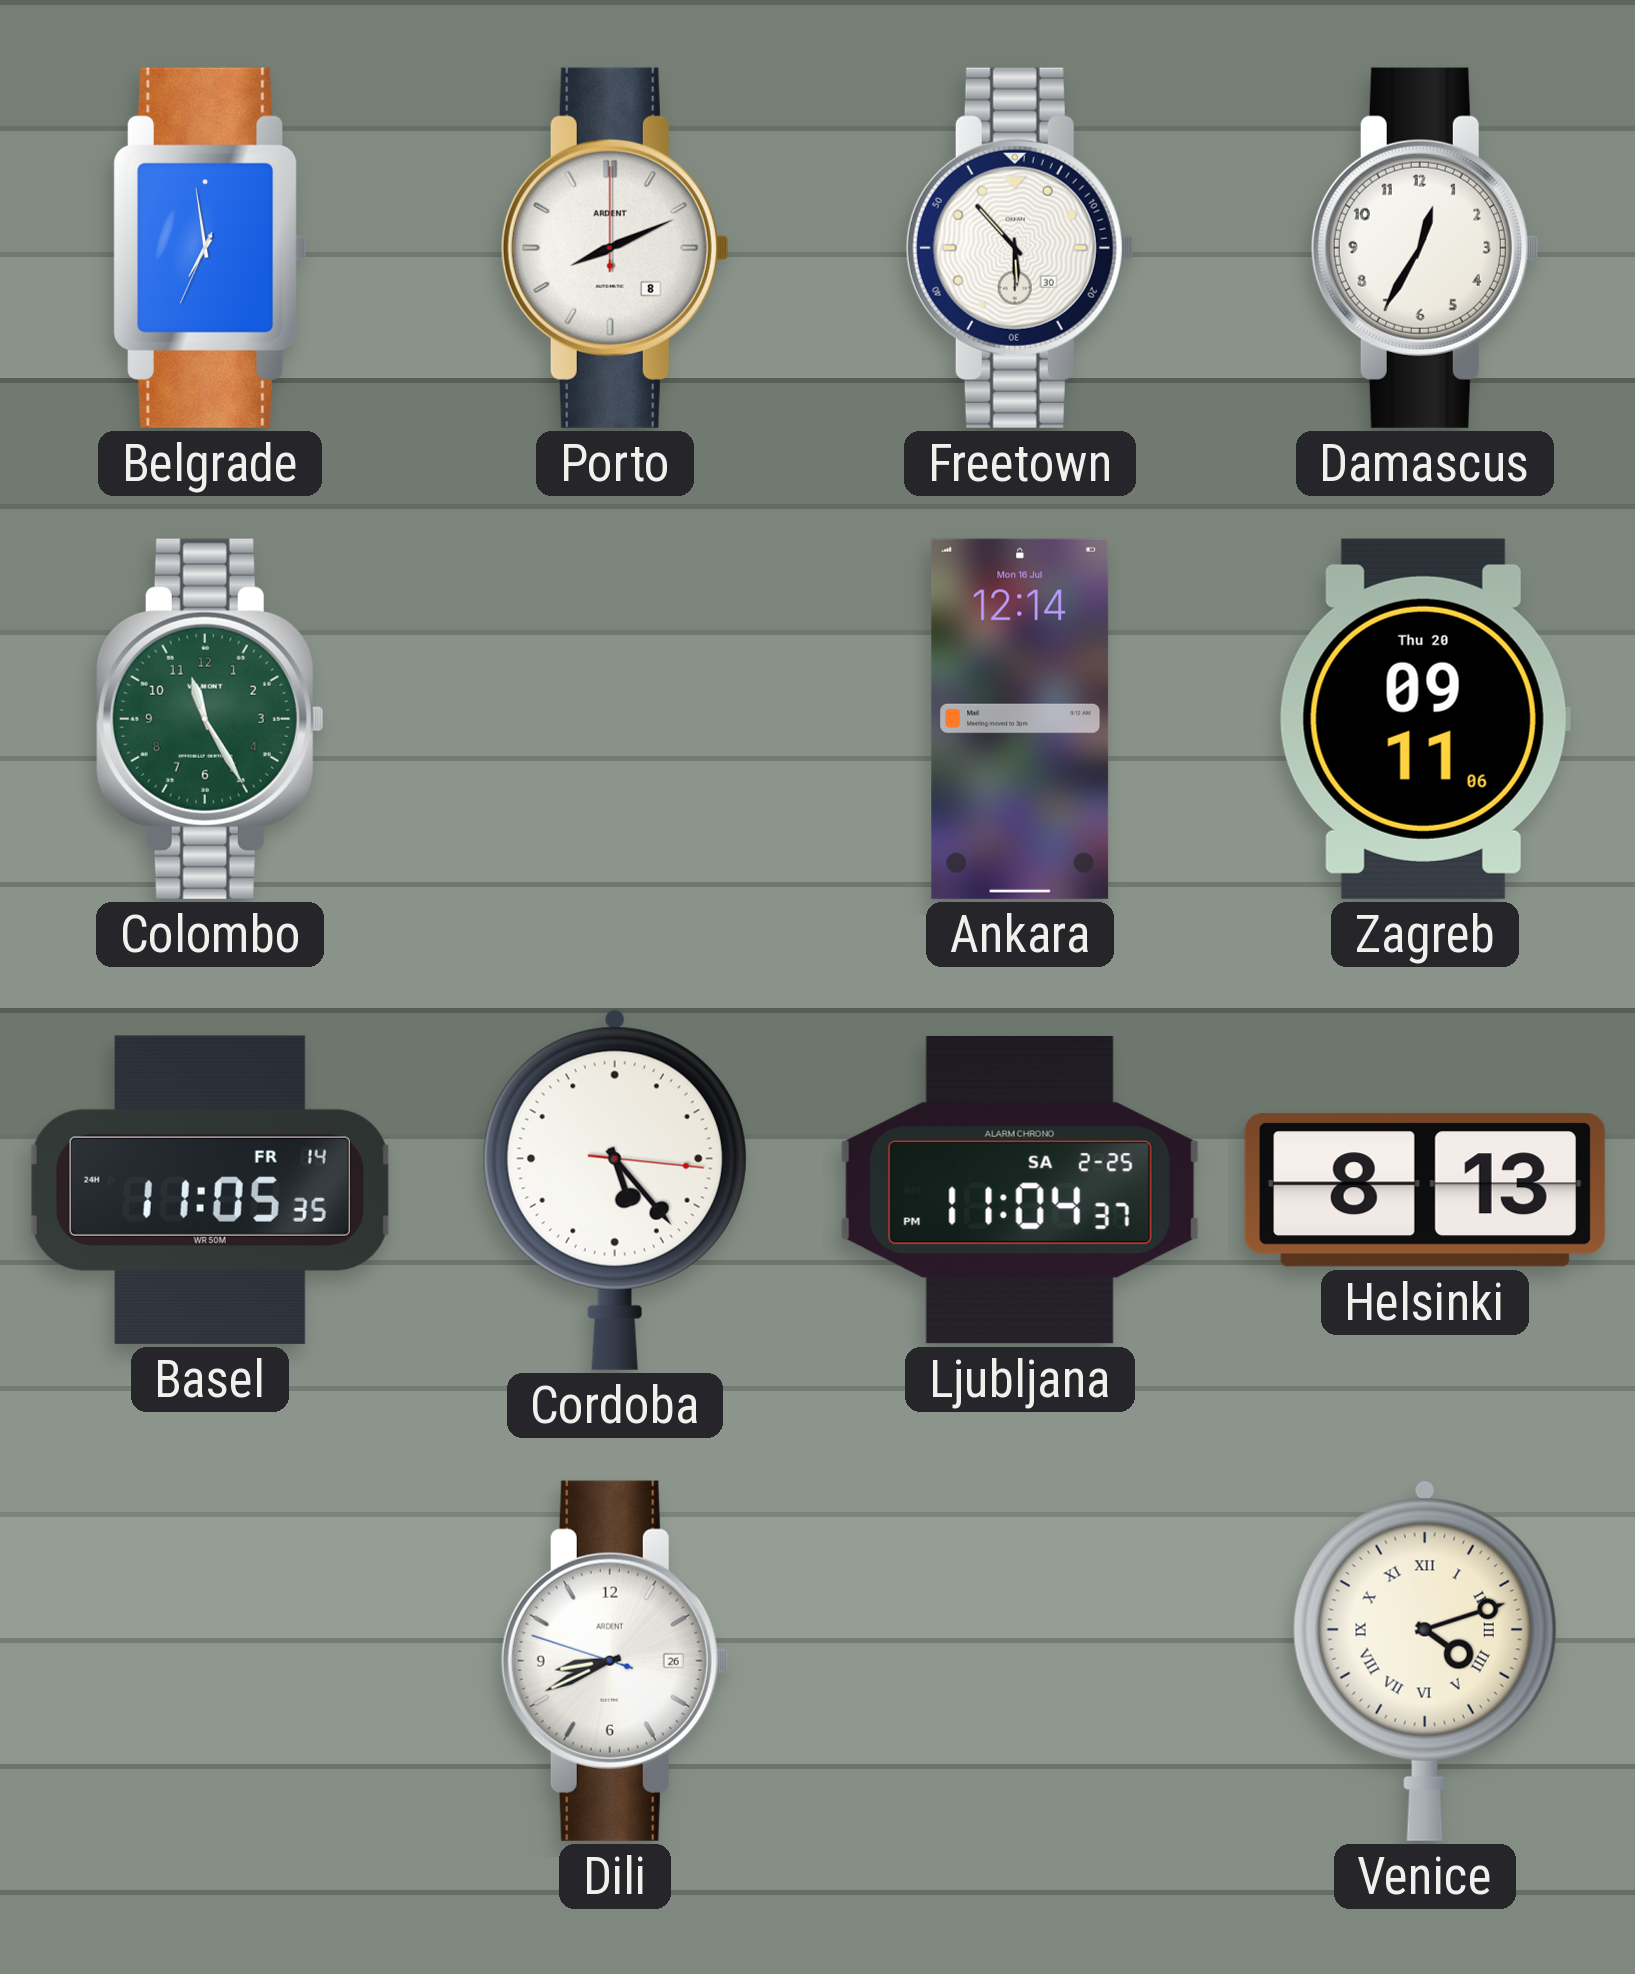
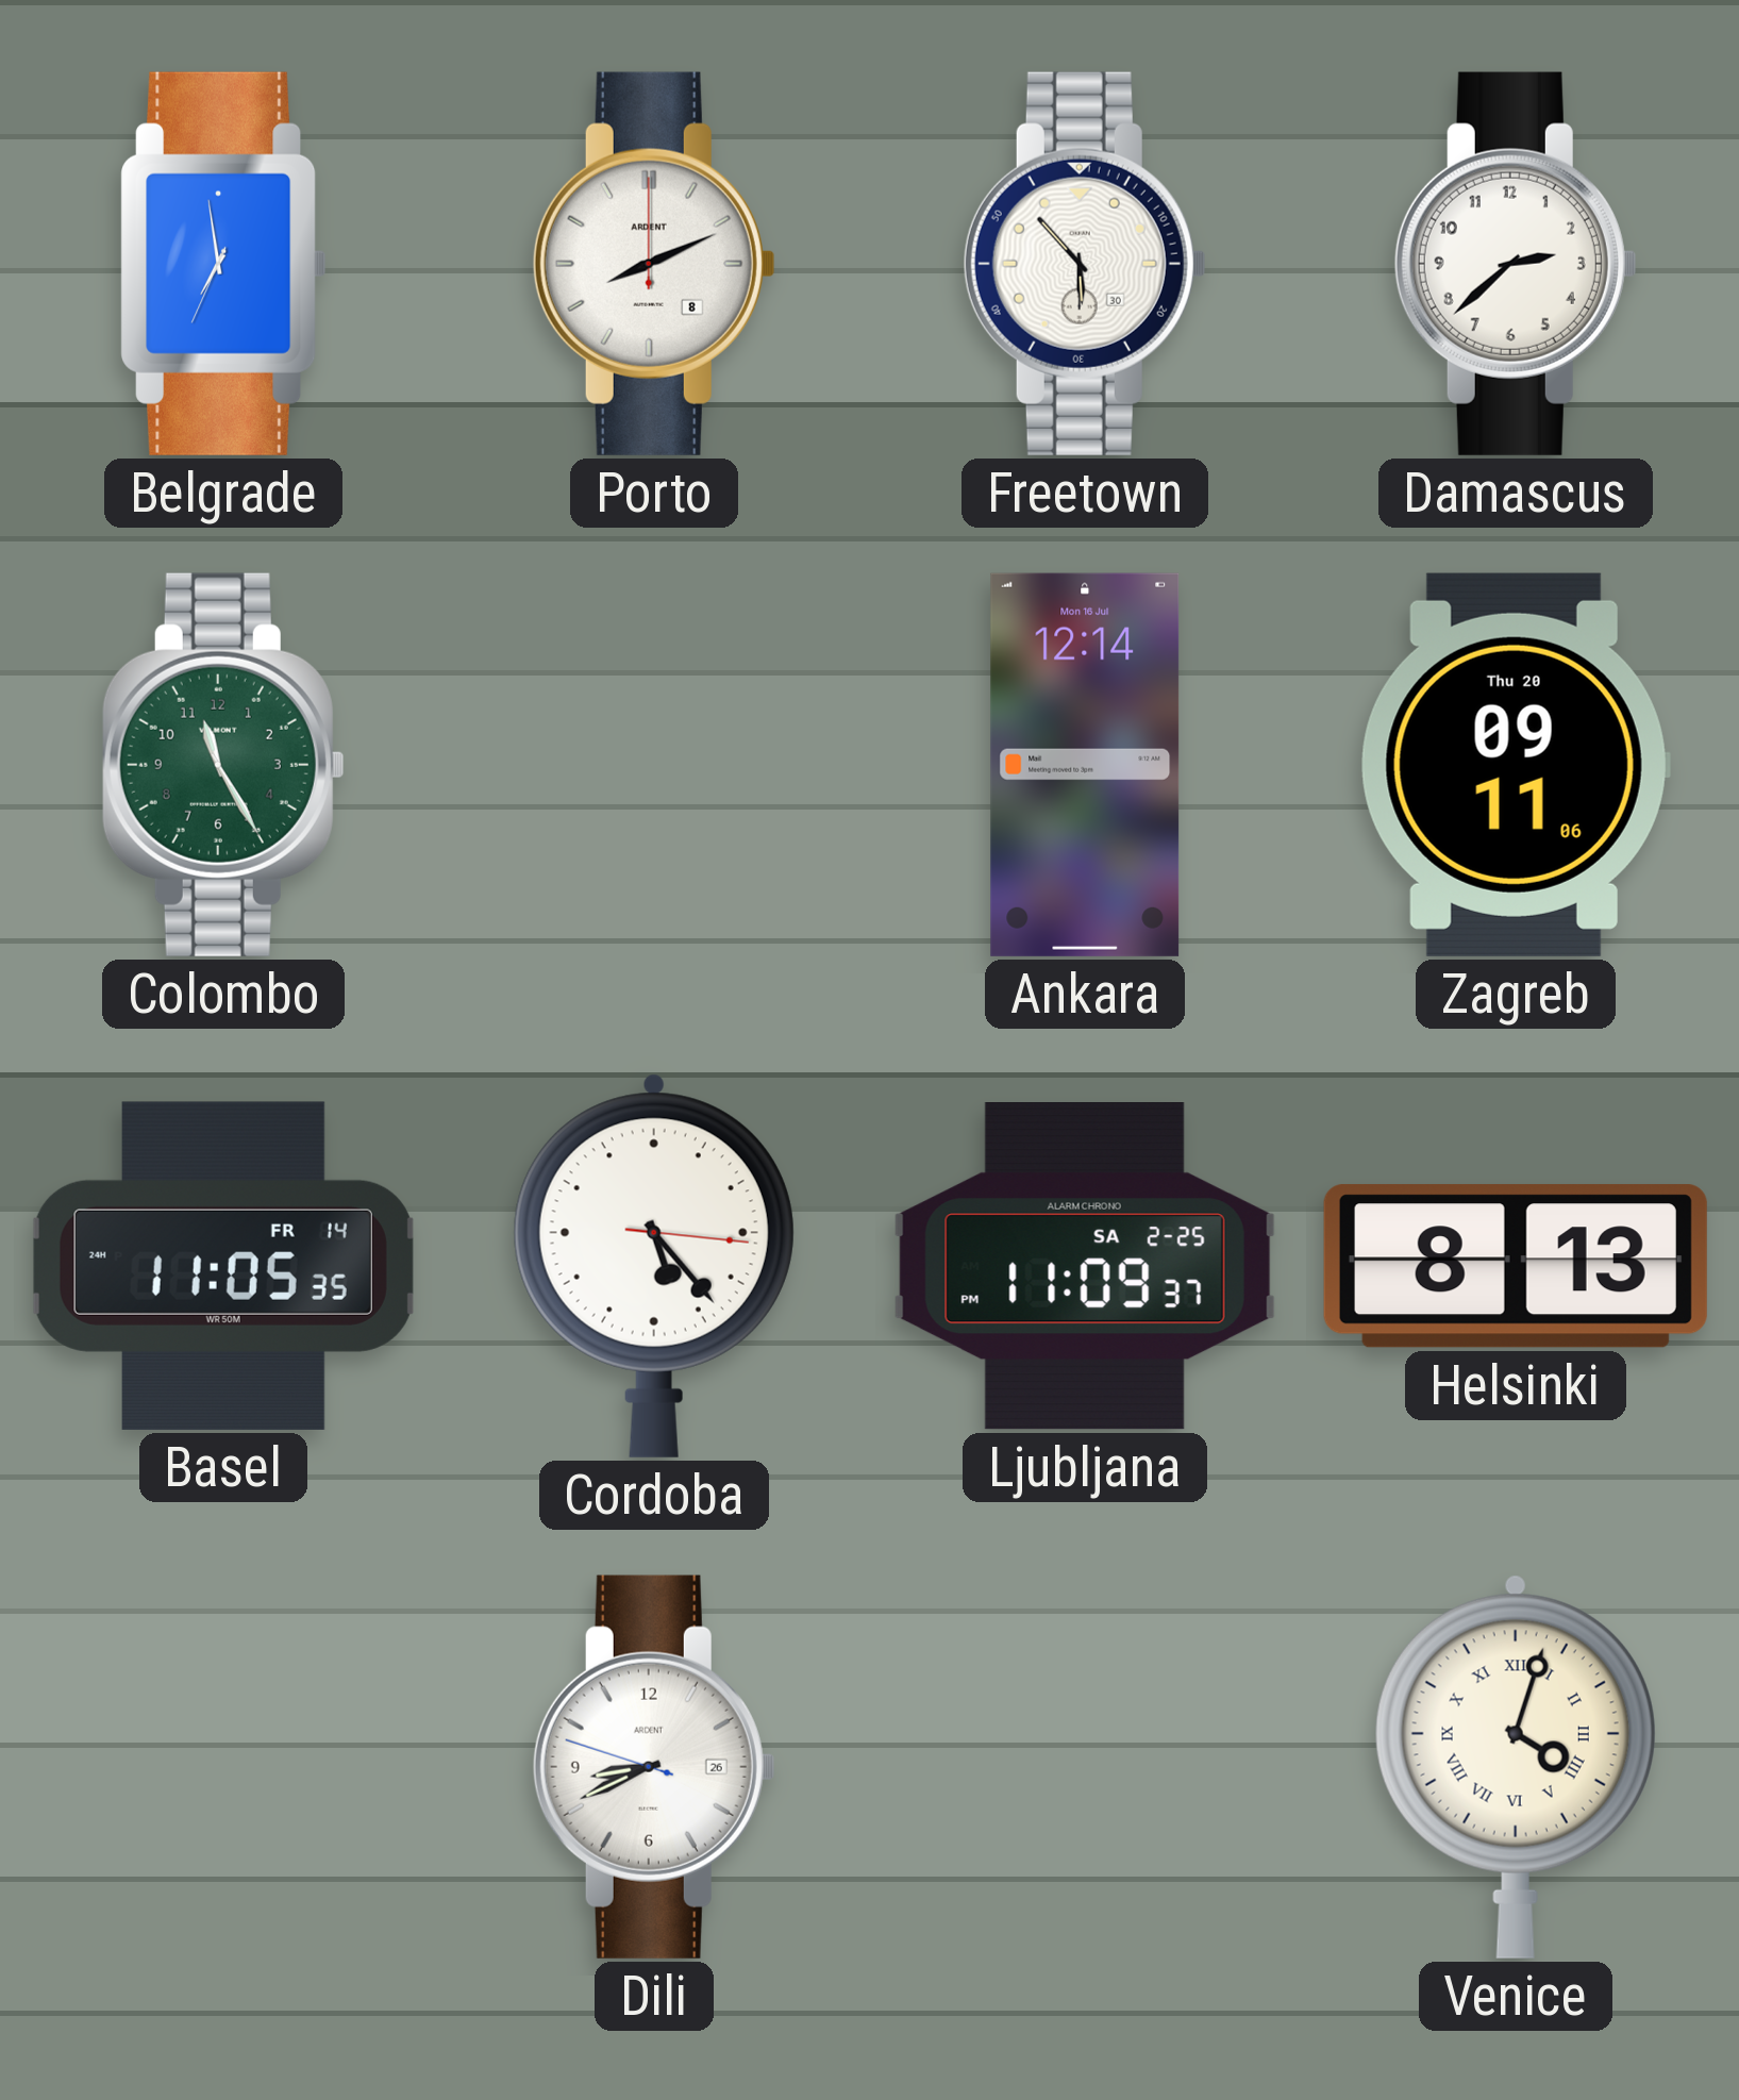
Damascus: 12:35 -> 2:38 (1516, 264)
Ljubljana: 11:04 -> 11:09 (1085, 1267)
Venice: 4:12 -> 4:03 (1516, 1767)
